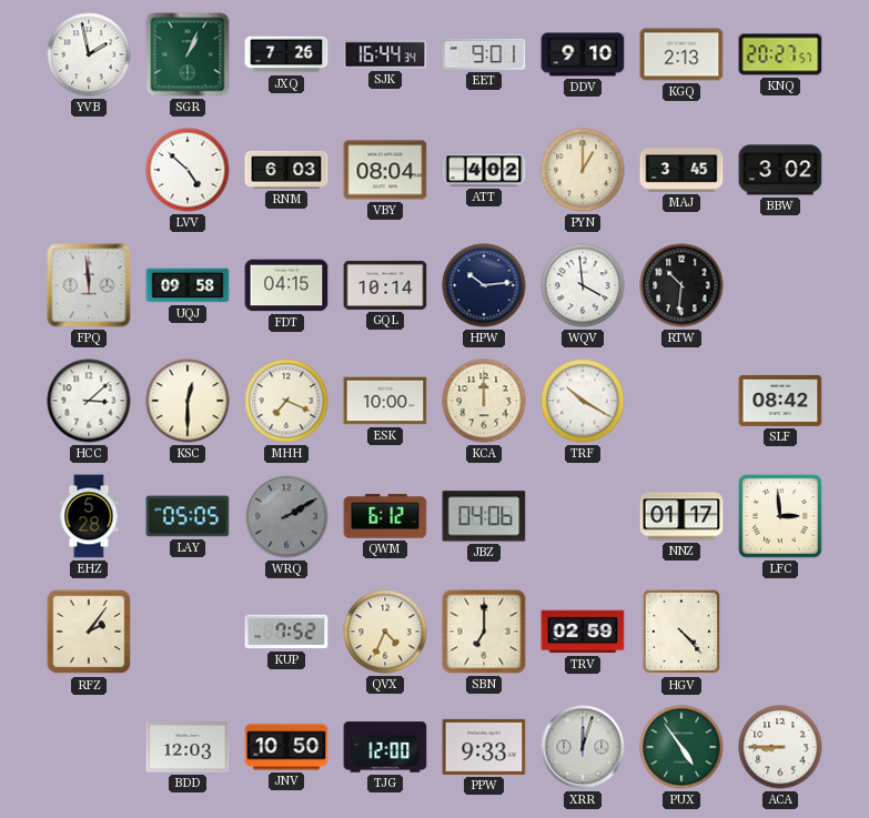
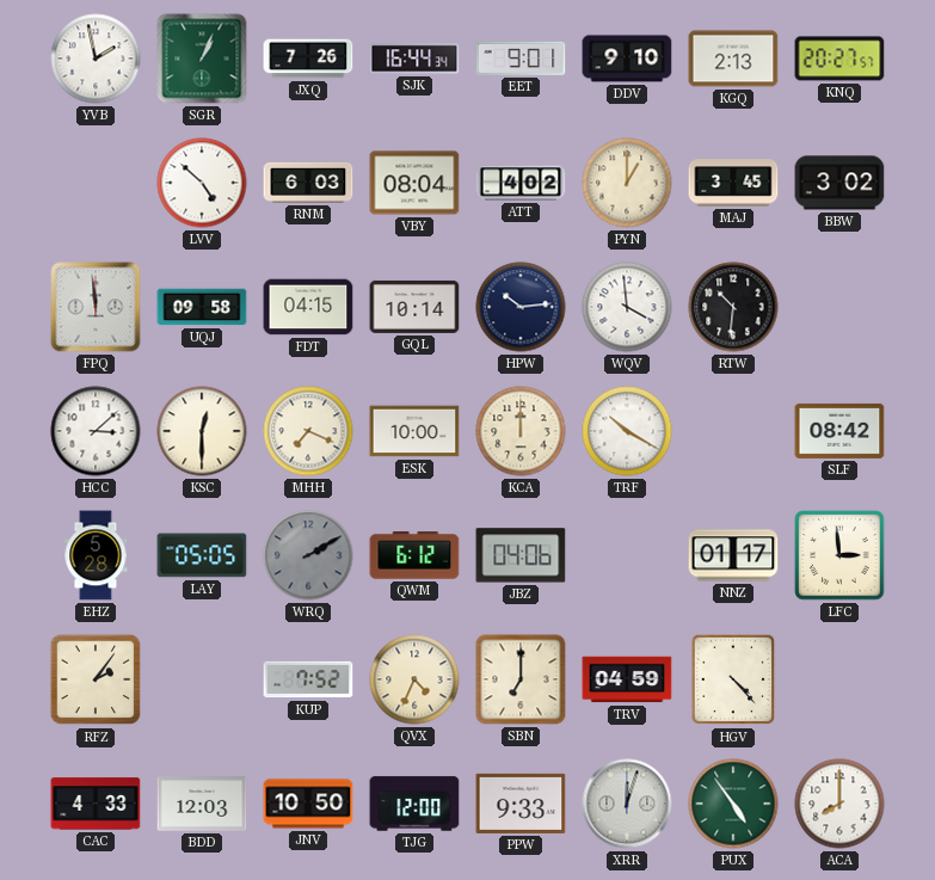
TRV: 02:59 -> 04:59 (627, 679)
CAC: none -> 4:33 (96, 804)
ACA: 8:45 -> 8:00 (839, 804)
